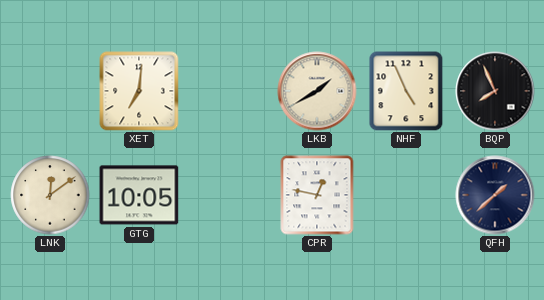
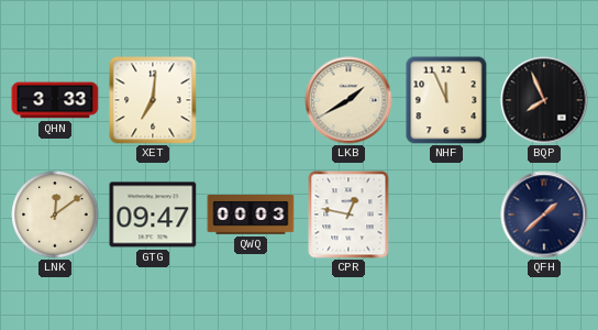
QHN: none -> 3:33 (55, 100)
NHF: 4:56 -> 11:56 (446, 100)
GTG: 10:05 -> 09:47 (153, 215)
QWQ: none -> 00:03 (251, 216)
